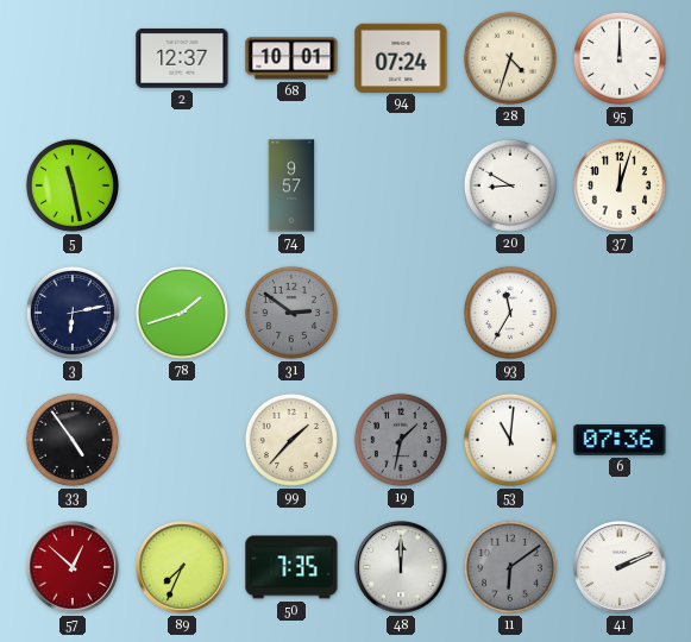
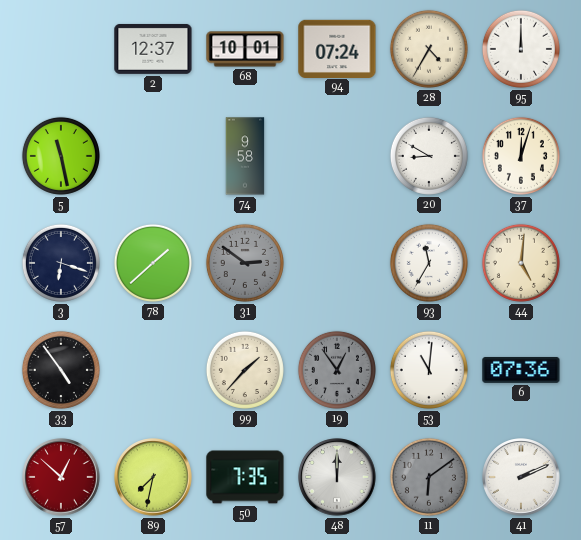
28: 4:33 -> 4:35 (429, 49)
74: 9:57 -> 9:58 (245, 156)
3: 6:13 -> 6:18 (61, 263)
78: 1:42 -> 1:38 (153, 263)
44: none -> 5:01 (521, 263)
19: 1:32 -> 12:54 (337, 370)
89: 7:34 -> 7:32 (153, 477)
